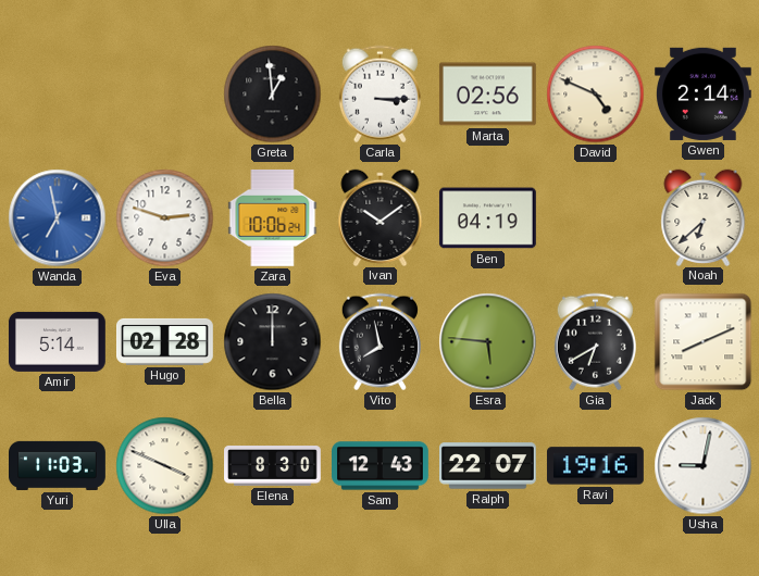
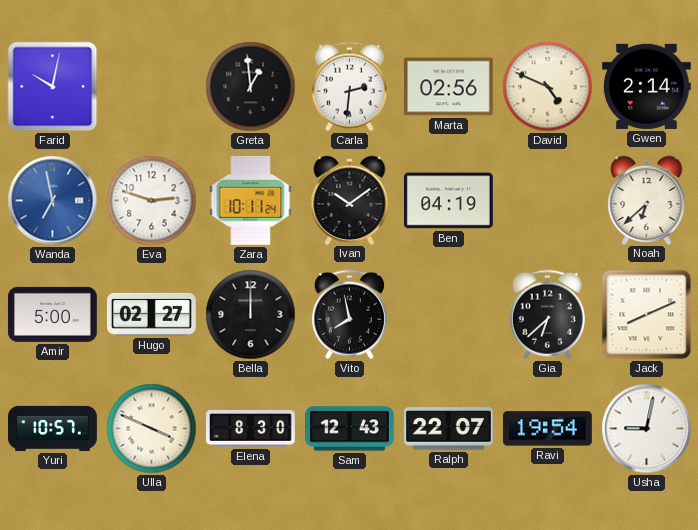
Farid: none -> 10:02 (53, 87)
Carla: 3:15 -> 2:31 (349, 87)
Zara: 10:06 -> 10:11 (251, 200)
Amir: 5:14 -> 5:00 (52, 314)
Hugo: 02:28 -> 02:27 (152, 314)
Esra: 5:46 -> none (488, 342)
Gia: 6:40 -> 6:38 (547, 315)
Yuri: 11:03 -> 10:57 (53, 428)
Ravi: 19:16 -> 19:54 (547, 429)
